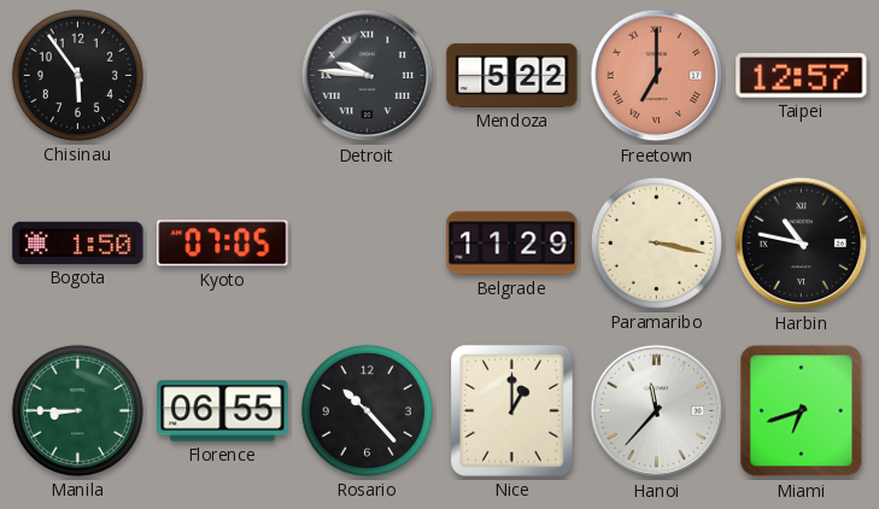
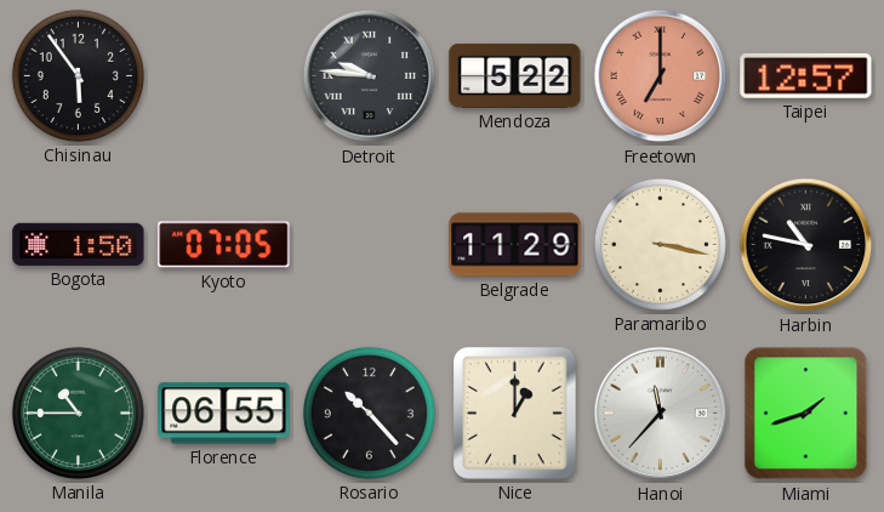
Manila: 8:45 -> 10:45 (78, 413)
Miami: 6:42 -> 1:42 (806, 414)
